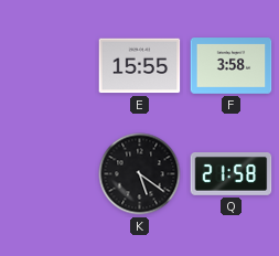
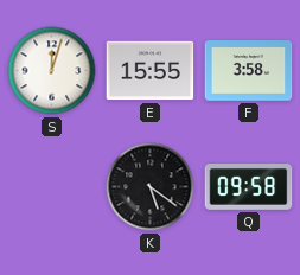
S: none -> 12:03 (52, 71)
Q: 21:58 -> 09:58 (249, 187)
